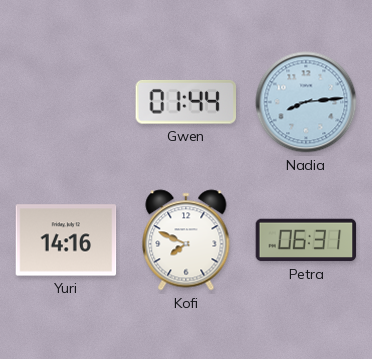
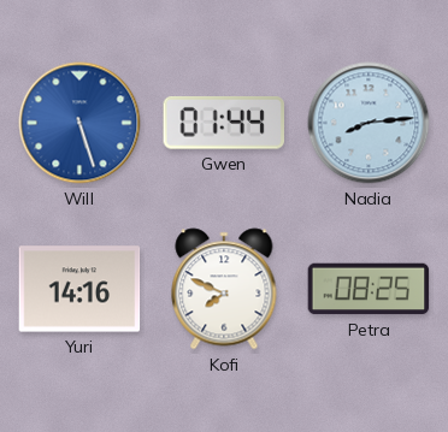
Will: none -> 5:27 (79, 123)
Petra: 06:31 -> 08:25 (369, 289)
